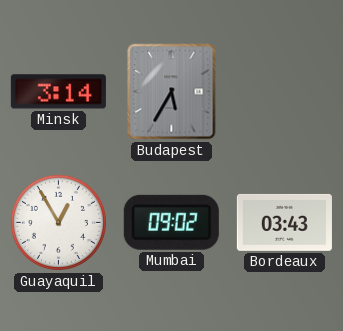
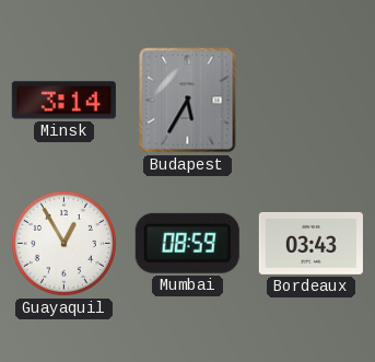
Mumbai: 09:02 -> 08:59 (187, 243)
